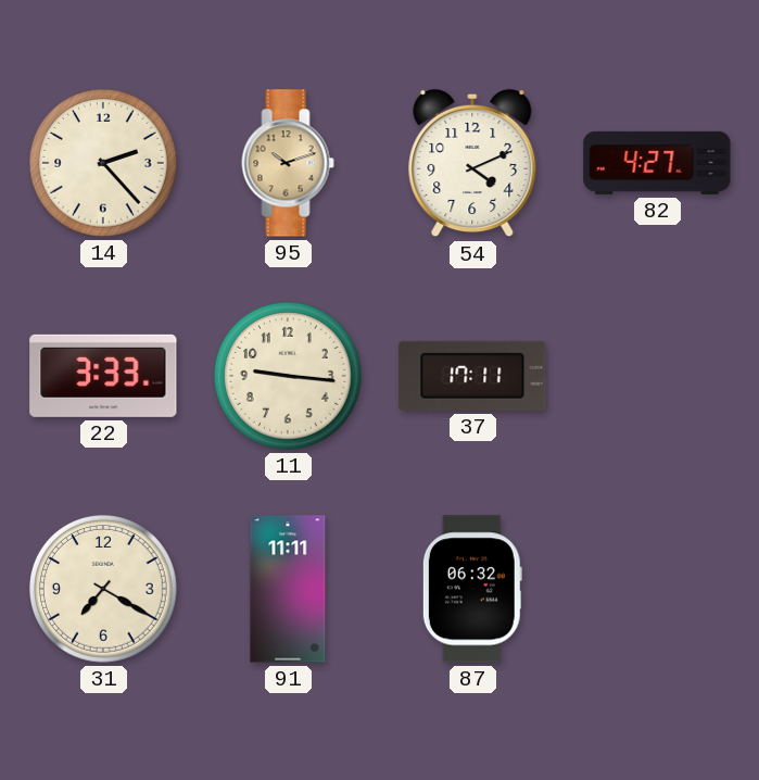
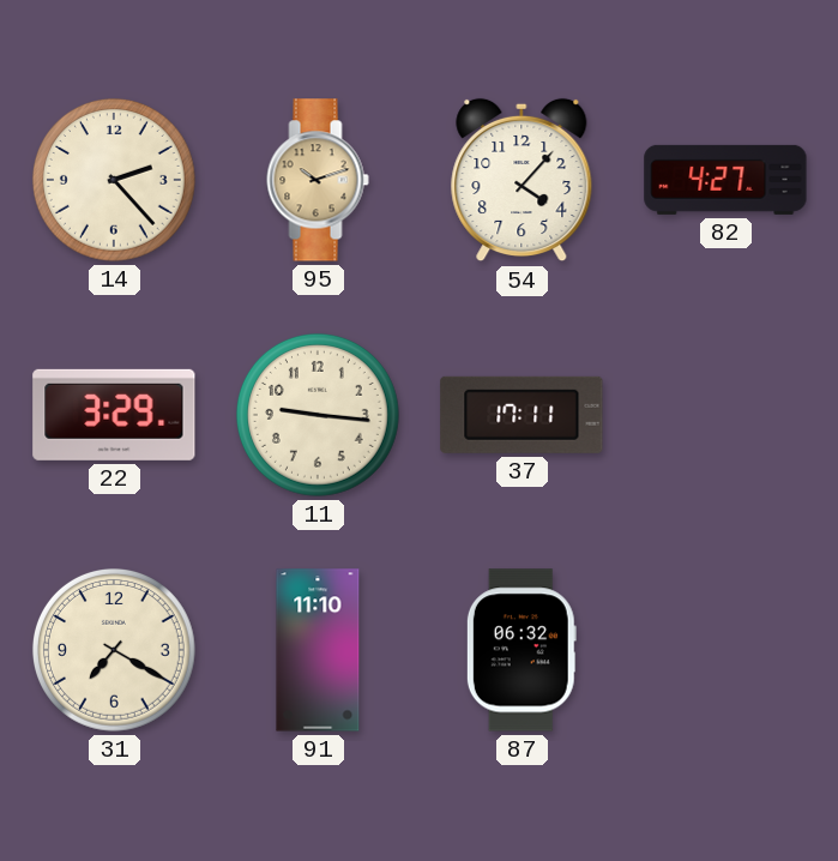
54: 4:11 -> 4:07 (522, 180)
22: 3:33 -> 3:29 (114, 415)
91: 11:11 -> 11:10 (318, 650)
